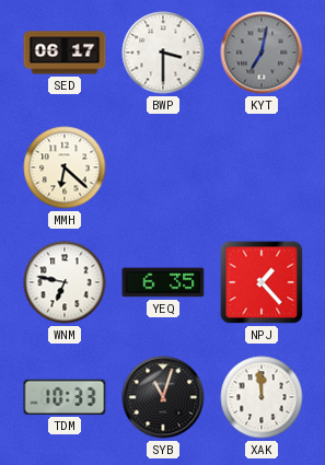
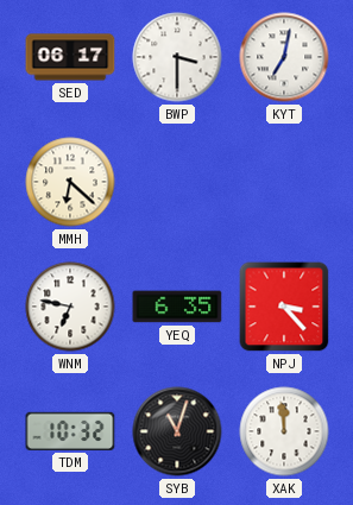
KYT dial: grey -> white (284, 57)
NPJ: 1:23 -> 3:23 (284, 307)
TDM: 10:33 -> 10:32 (70, 431)
